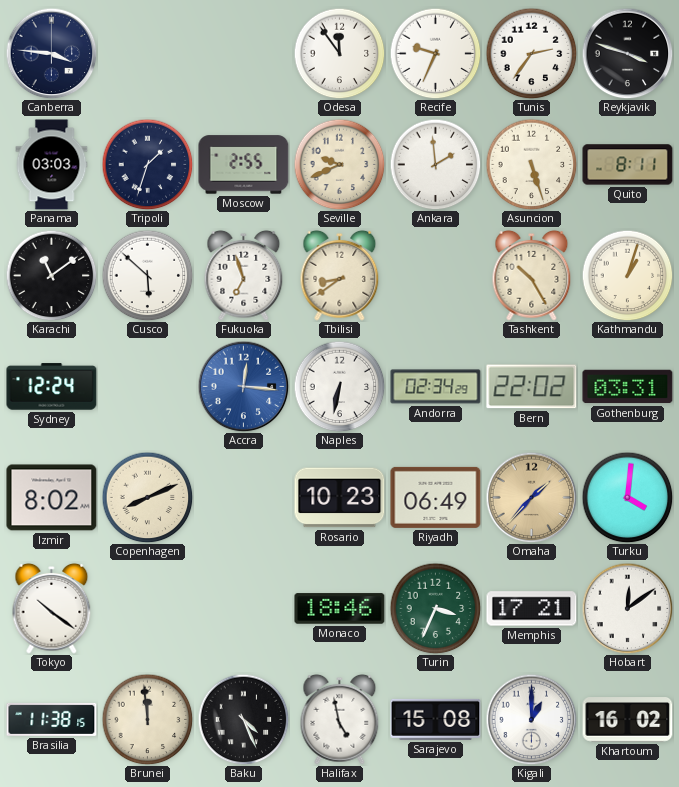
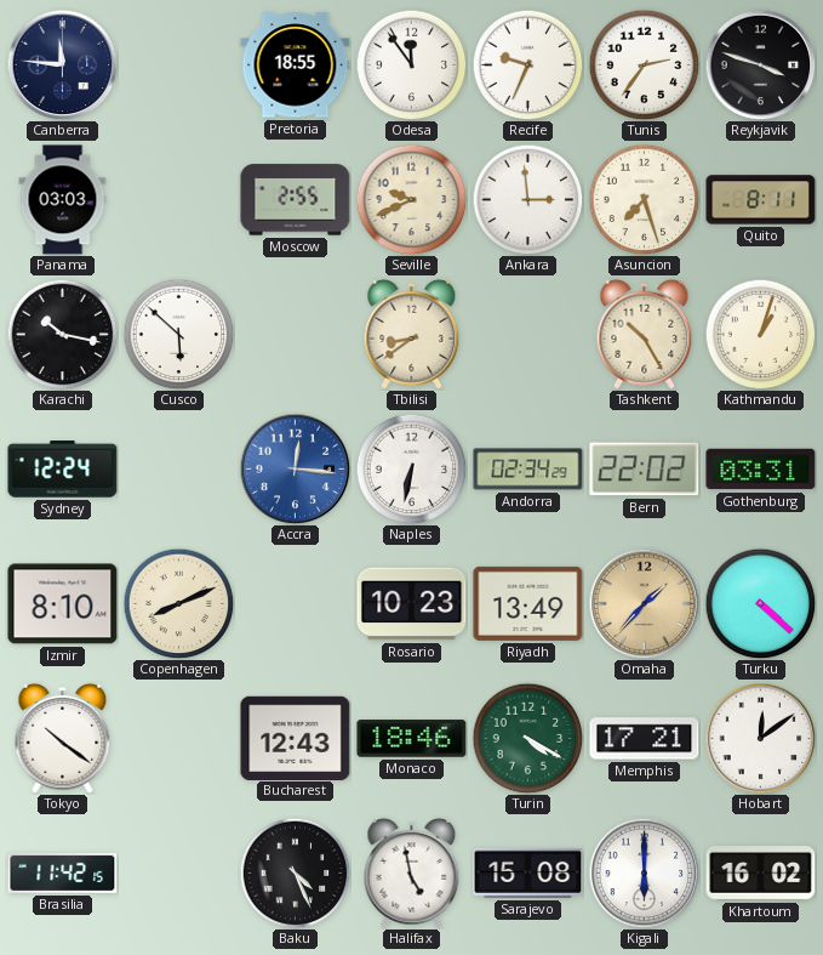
Canberra: 3:46 -> 11:46 (62, 64)
Pretoria: none -> 18:55 (296, 66)
Tripoli: 1:33 -> none (147, 164)
Ankara: 1:59 -> 2:59 (527, 199)
Asuncion: 5:27 -> 7:27 (644, 199)
Karachi: 11:09 -> 10:17 (62, 334)
Fukuoka: 6:57 -> none (244, 275)
Izmir: 8:02 -> 8:10 (63, 604)
Riyadh: 06:49 -> 13:49 (528, 603)
Turku: 4:01 -> 4:22 (760, 603)
Bucharest: none -> 12:43 (296, 738)
Turin: 3:34 -> 4:20 (527, 738)
Brasilia: 11:38 -> 11:42 (63, 872)
Brunei: 11:59 -> none (147, 719)
Kigali: 1:00 -> 6:00 (644, 872)
